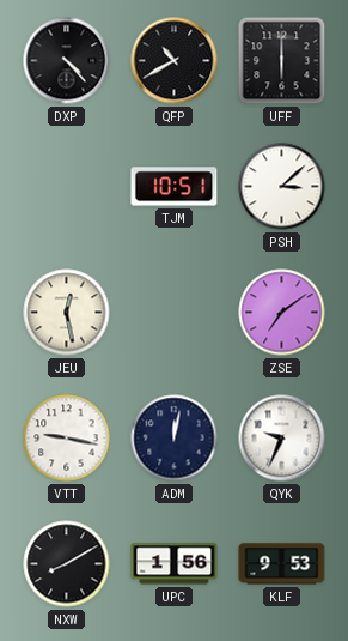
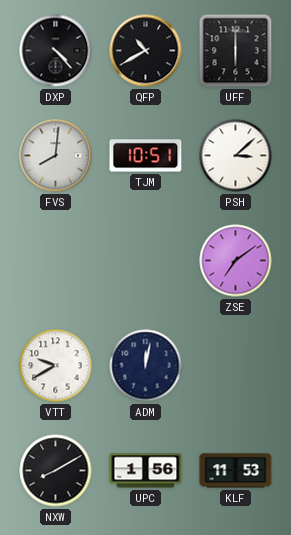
FVS: none -> 8:01 (56, 156)
JEU: 12:28 -> none (67, 313)
VTT: 9:17 -> 9:40 (56, 366)
QYK: 9:34 -> none (282, 439)
KLF: 9:53 -> 11:53 (236, 471)
